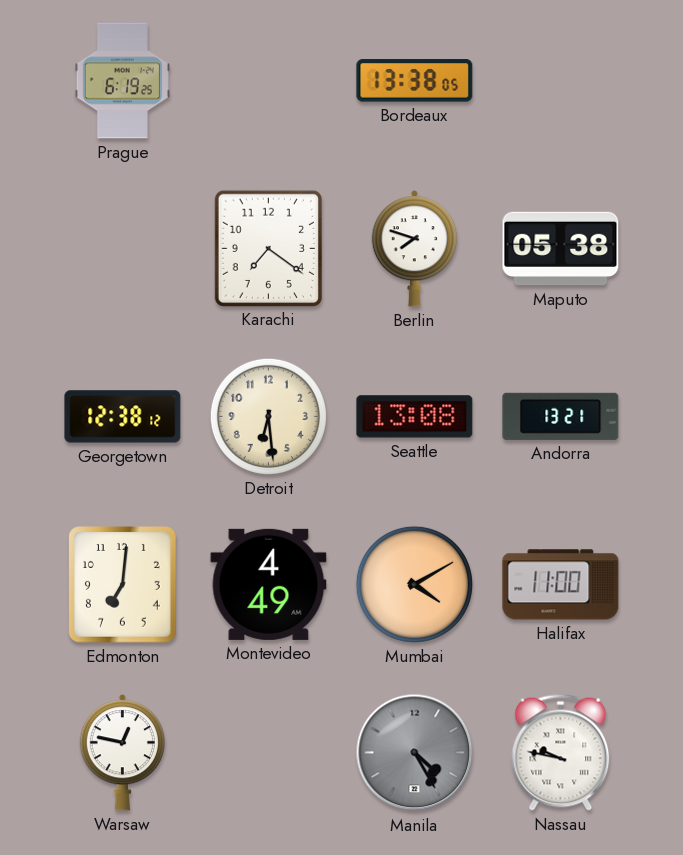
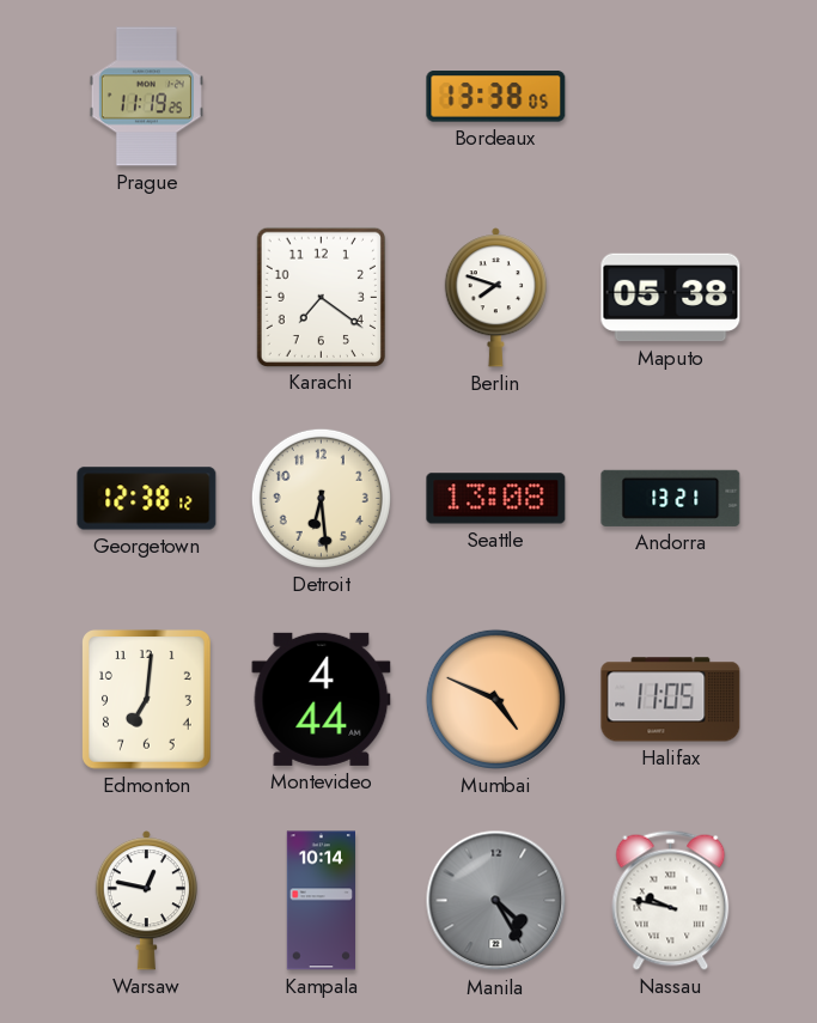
Prague: 6:19 -> 11:19 (146, 97)
Montevideo: 4:49 -> 4:44 (322, 699)
Mumbai: 4:10 -> 4:49 (495, 699)
Halifax: 11:00 -> 11:05 (671, 700)
Kampala: none -> 10:14 (321, 901)
